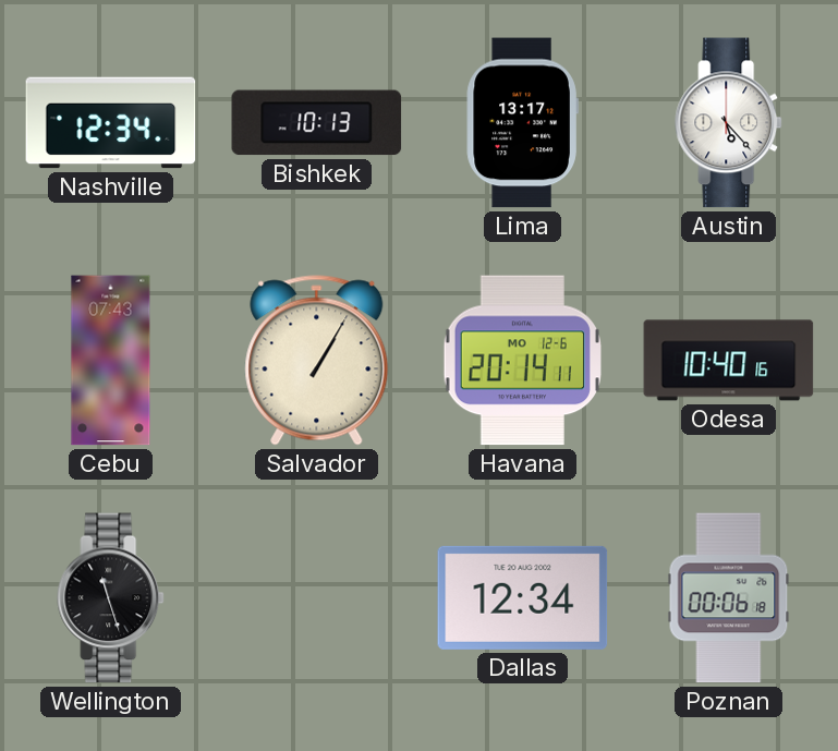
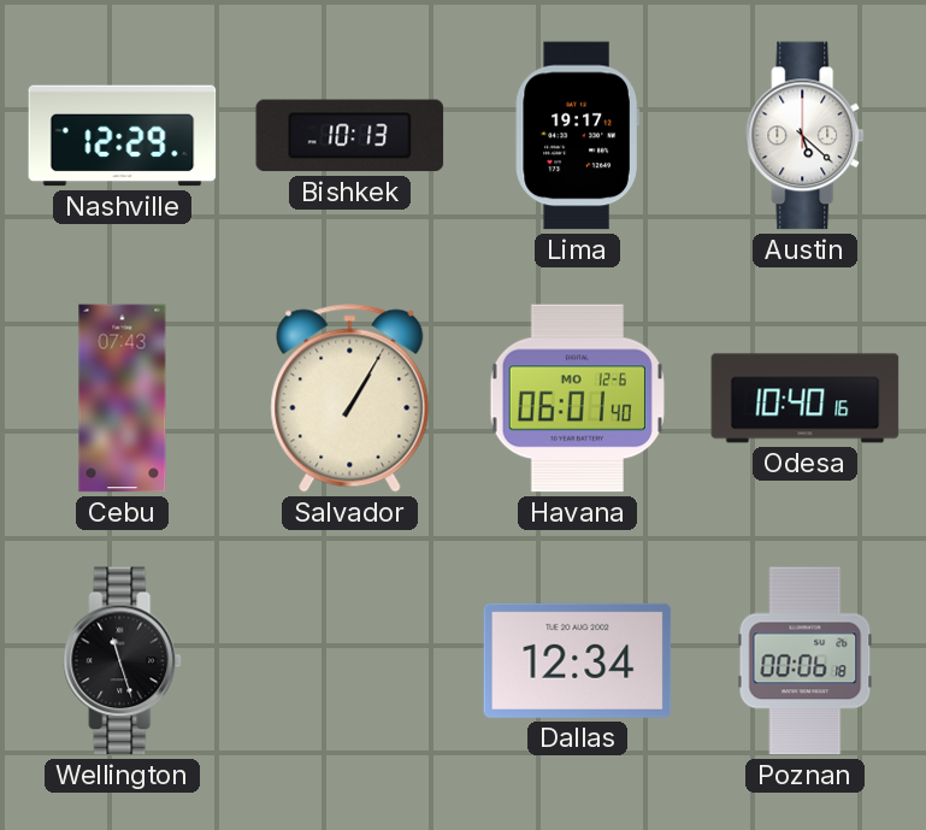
Nashville: 12:34 -> 12:29 (123, 136)
Lima: 13:17 -> 19:17 (577, 136)
Austin: 5:23 -> 5:22 (806, 136)
Havana: 20:14 -> 06:01 (577, 399)
